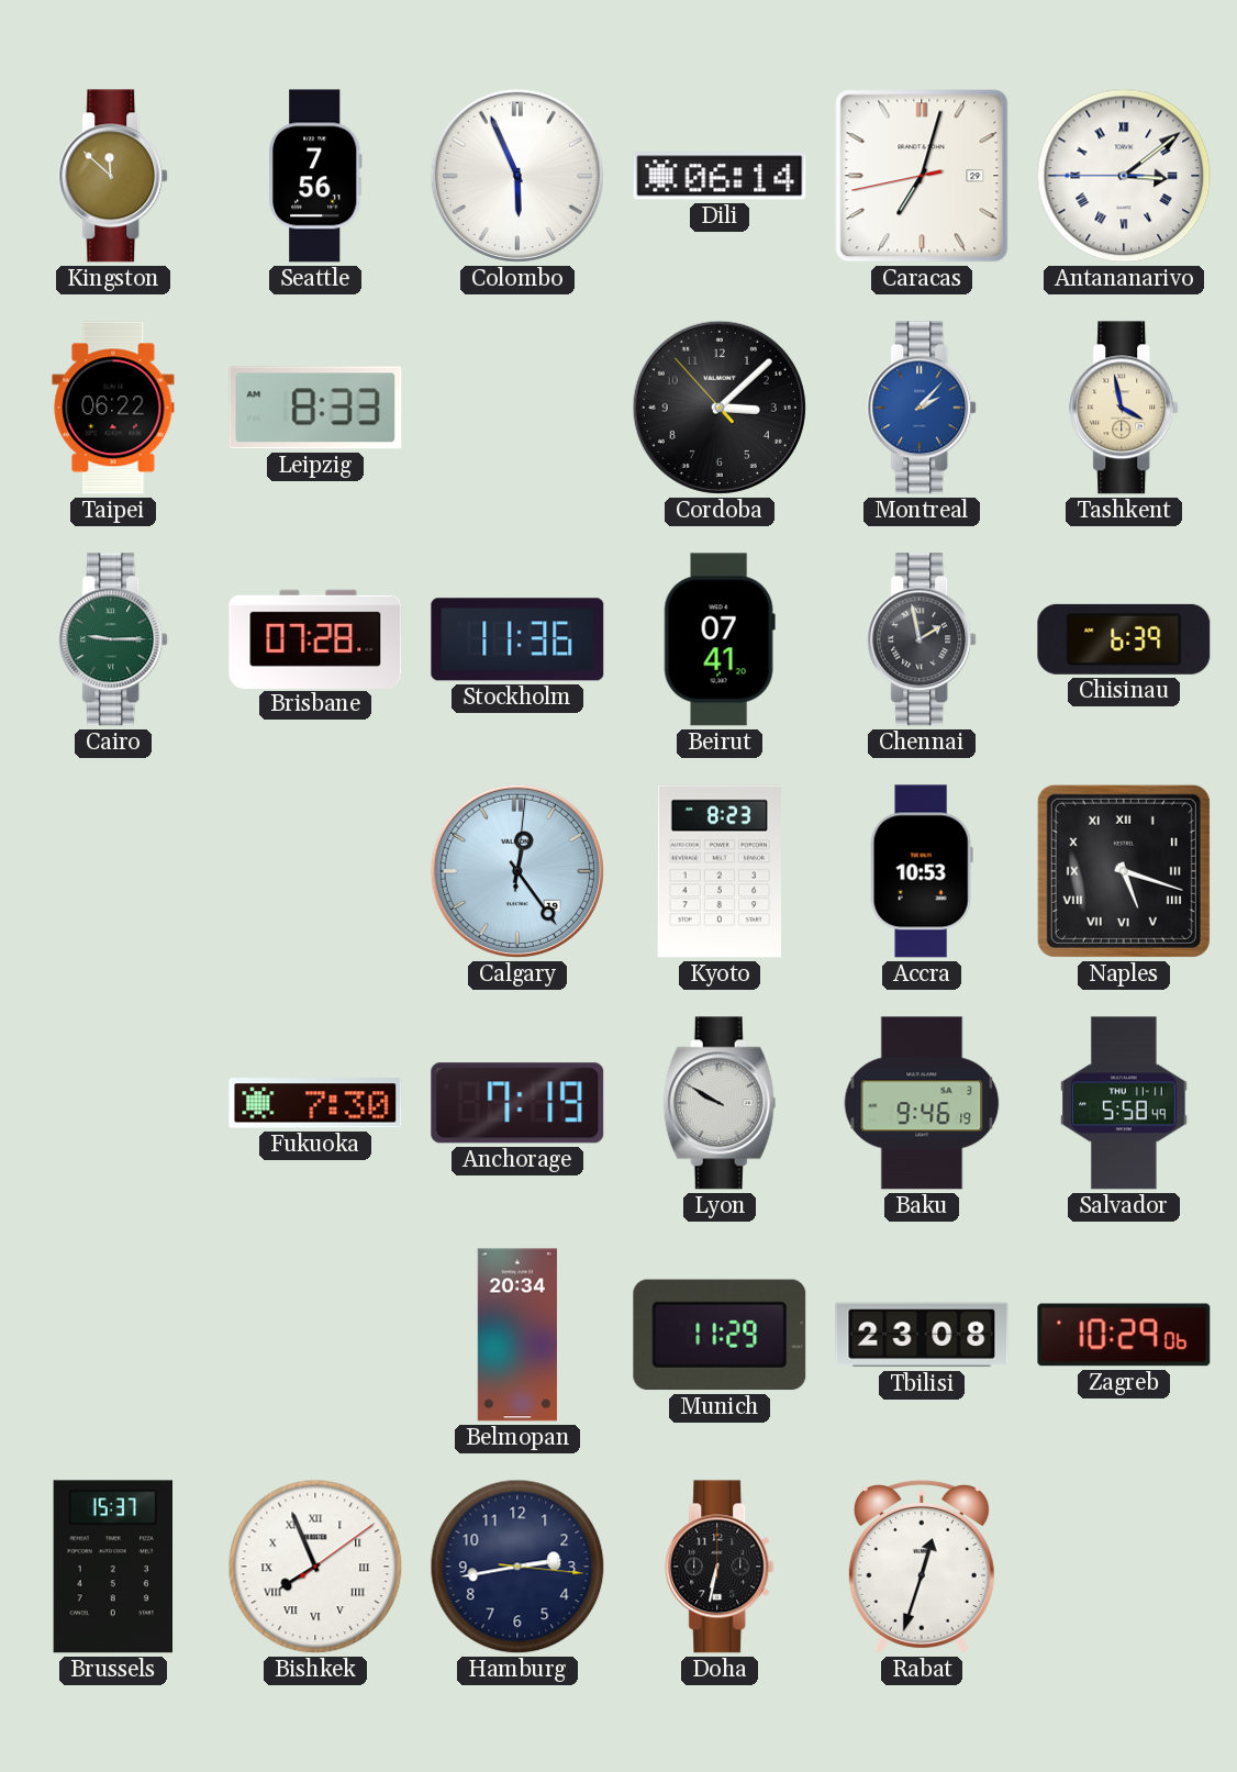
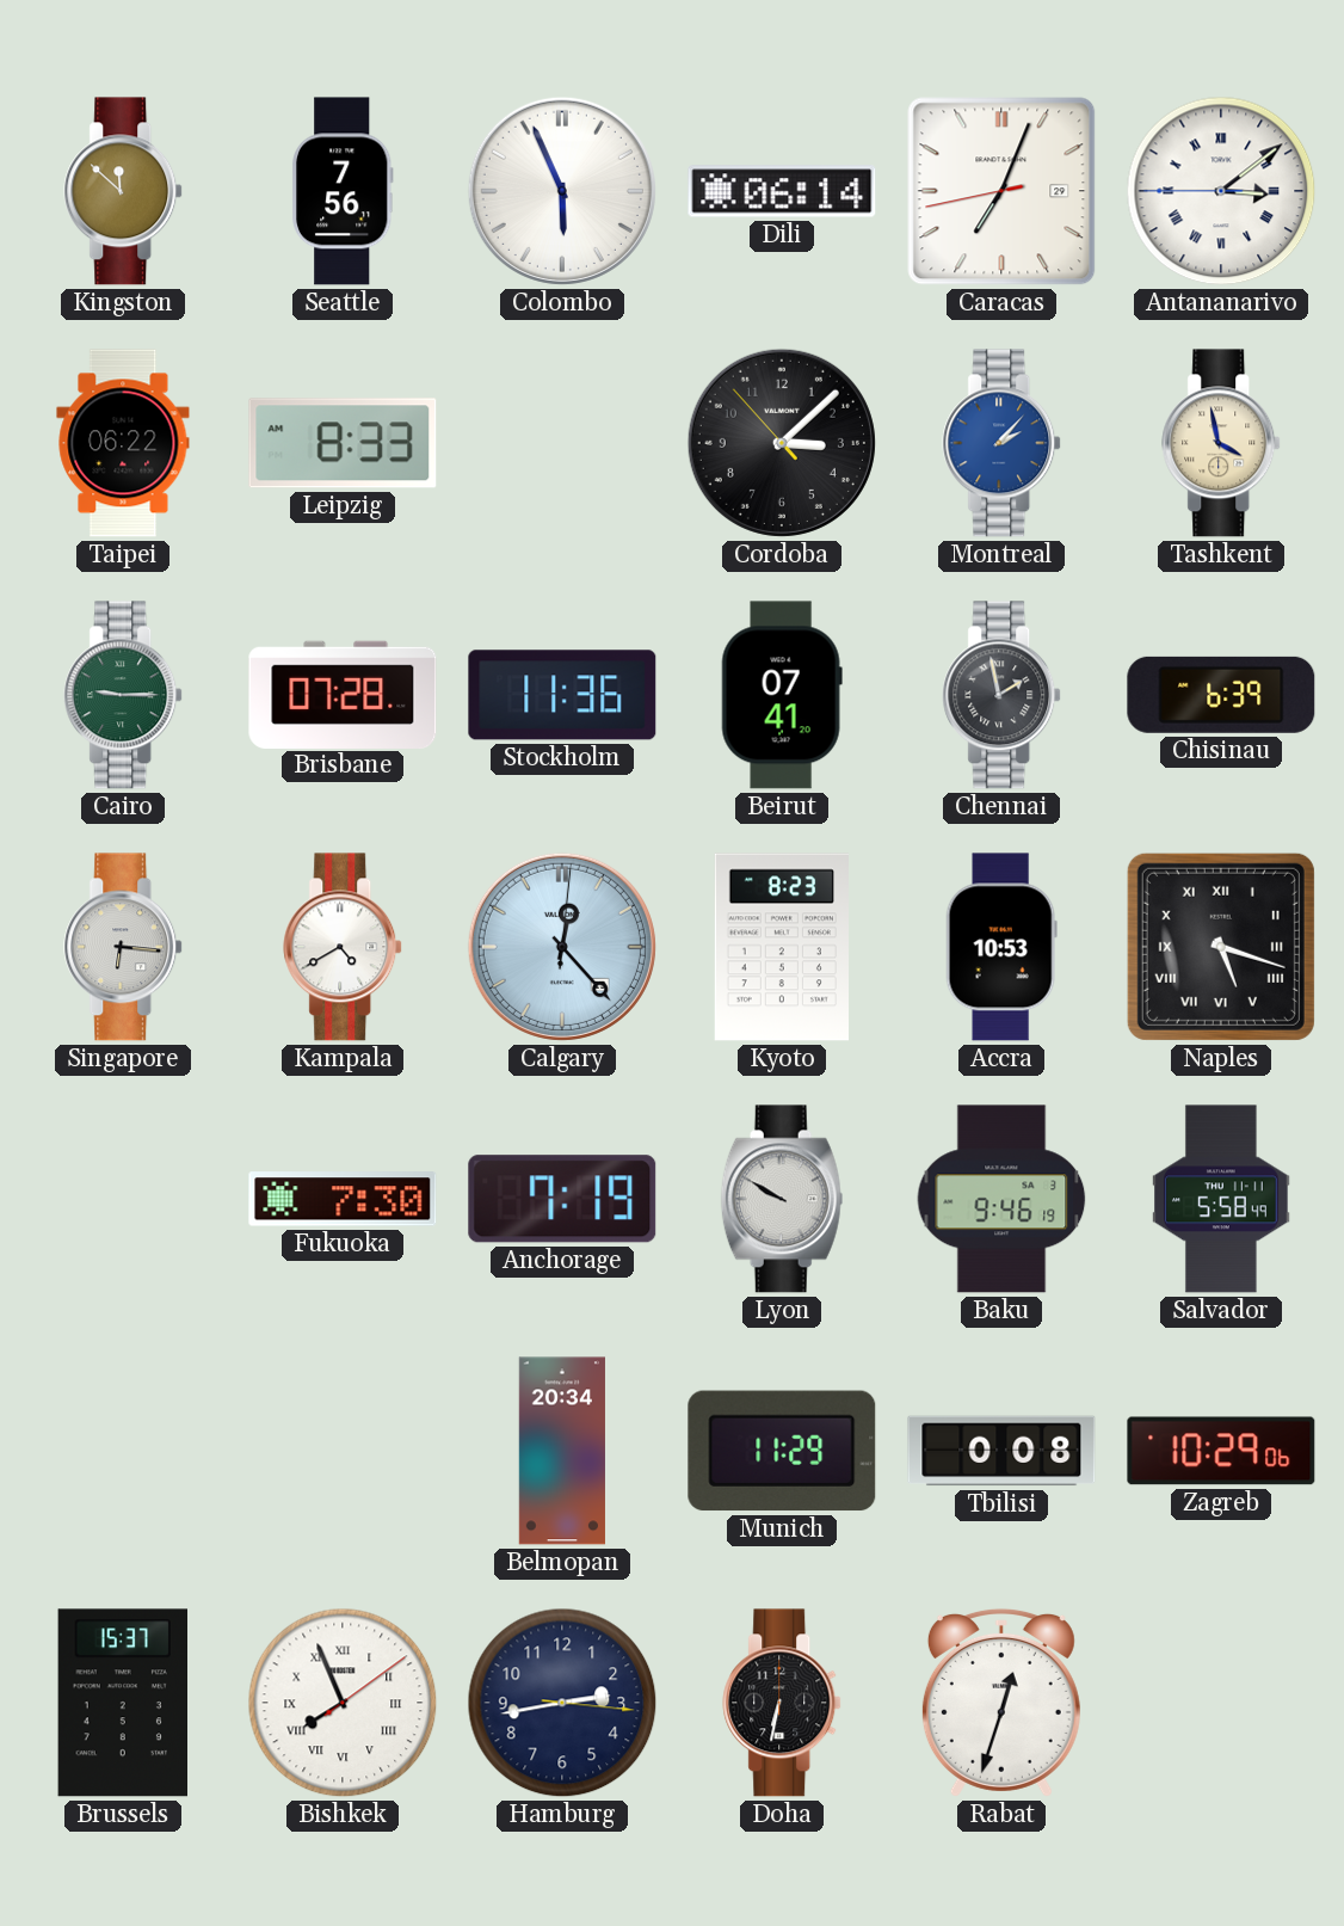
Caracas: 7:02 -> 7:03 (1001, 191)
Singapore: none -> 6:16 (124, 947)
Kampala: none -> 4:40 (344, 947)
Calgary: 12:24 -> 12:23 (562, 947)
Tbilisi: 23:08 -> 0:08 (1001, 1451)
